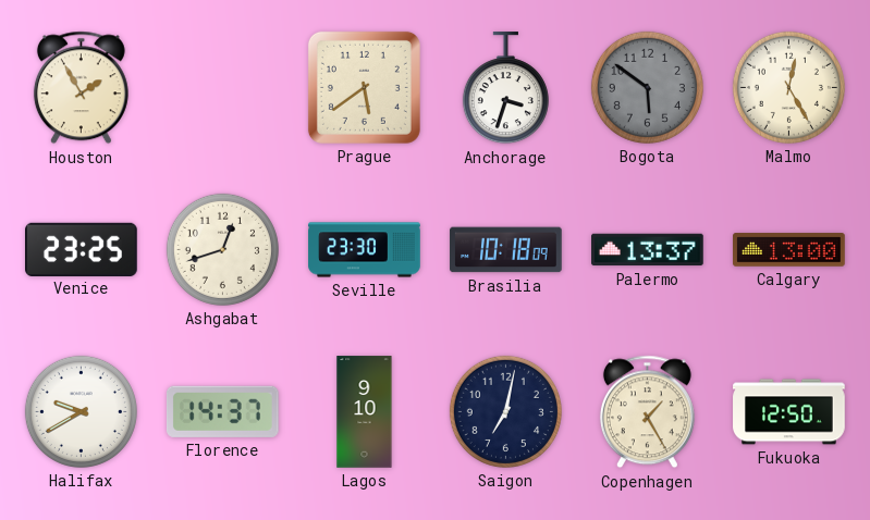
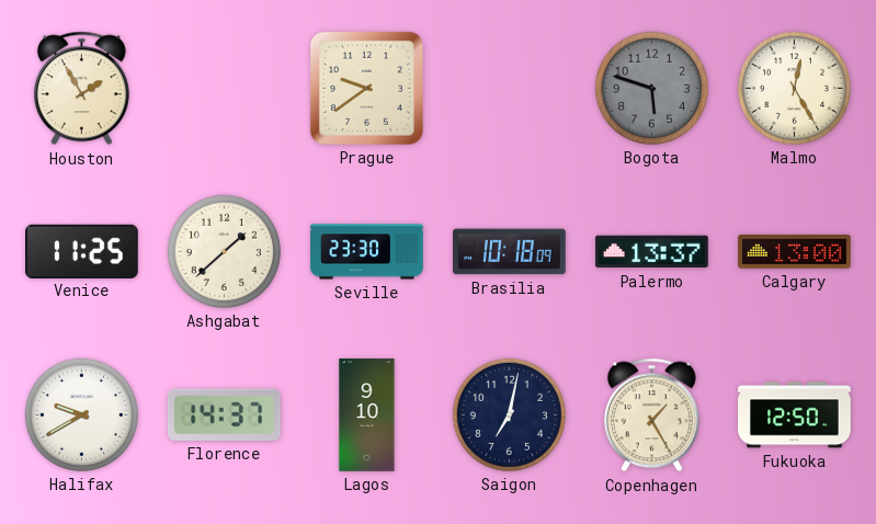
Prague: 5:39 -> 9:39 (366, 88)
Anchorage: 3:33 -> none (505, 88)
Bogota: 5:51 -> 5:48 (651, 88)
Venice: 23:25 -> 11:25 (82, 251)
Ashgabat: 12:42 -> 1:38 (224, 251)
